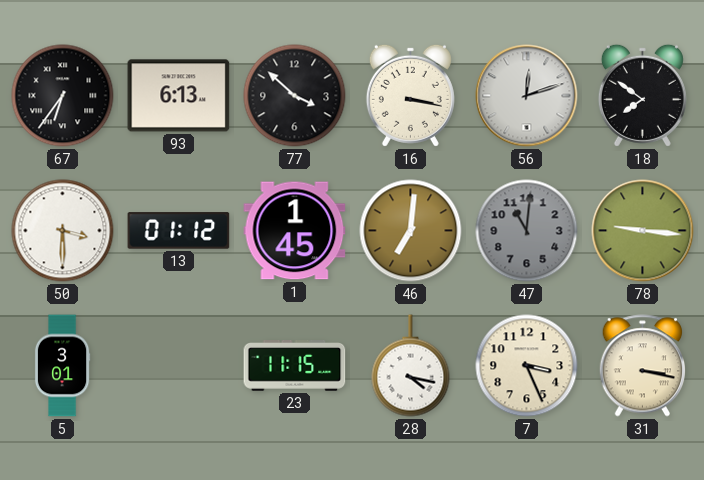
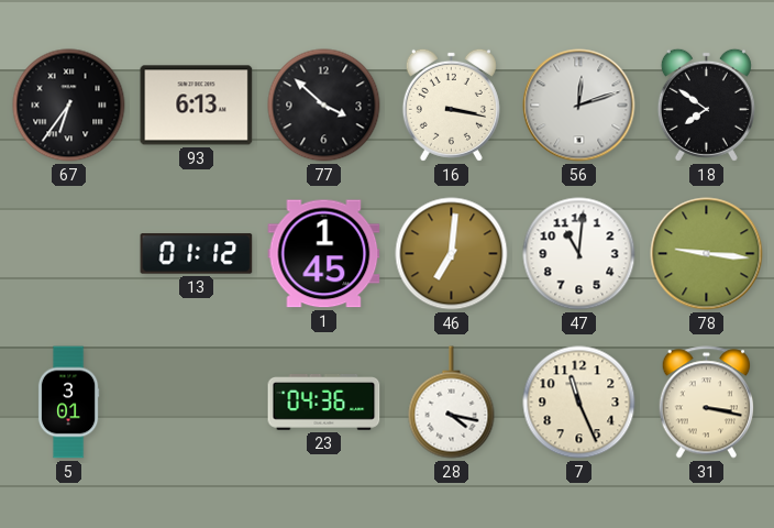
50: 3:30 -> none (63, 231)
47 dial: grey -> white (579, 254)
23: 11:15 -> 04:36 (324, 403)
7: 3:26 -> 11:26 (579, 403)
